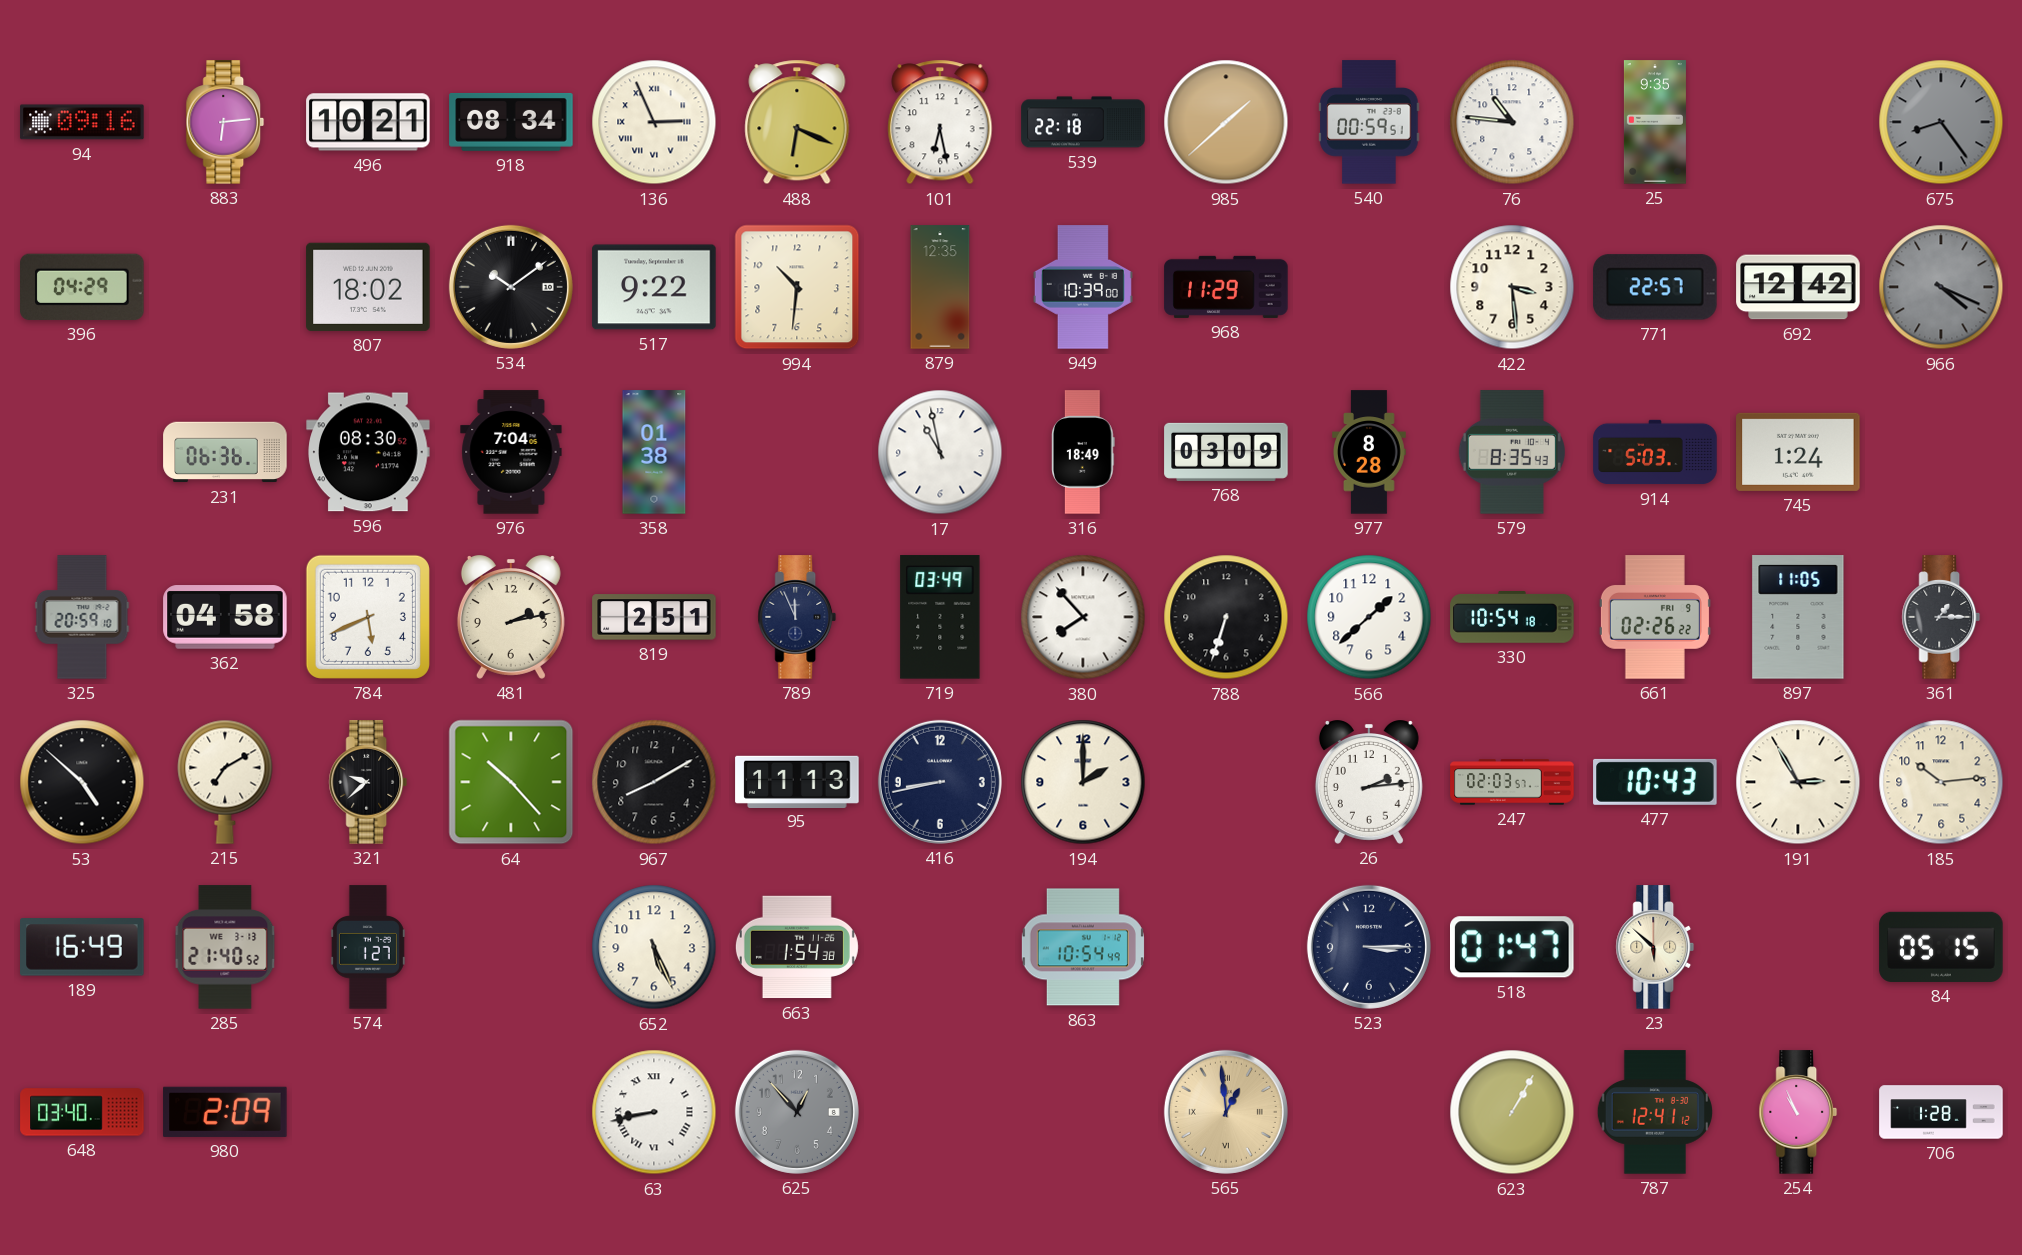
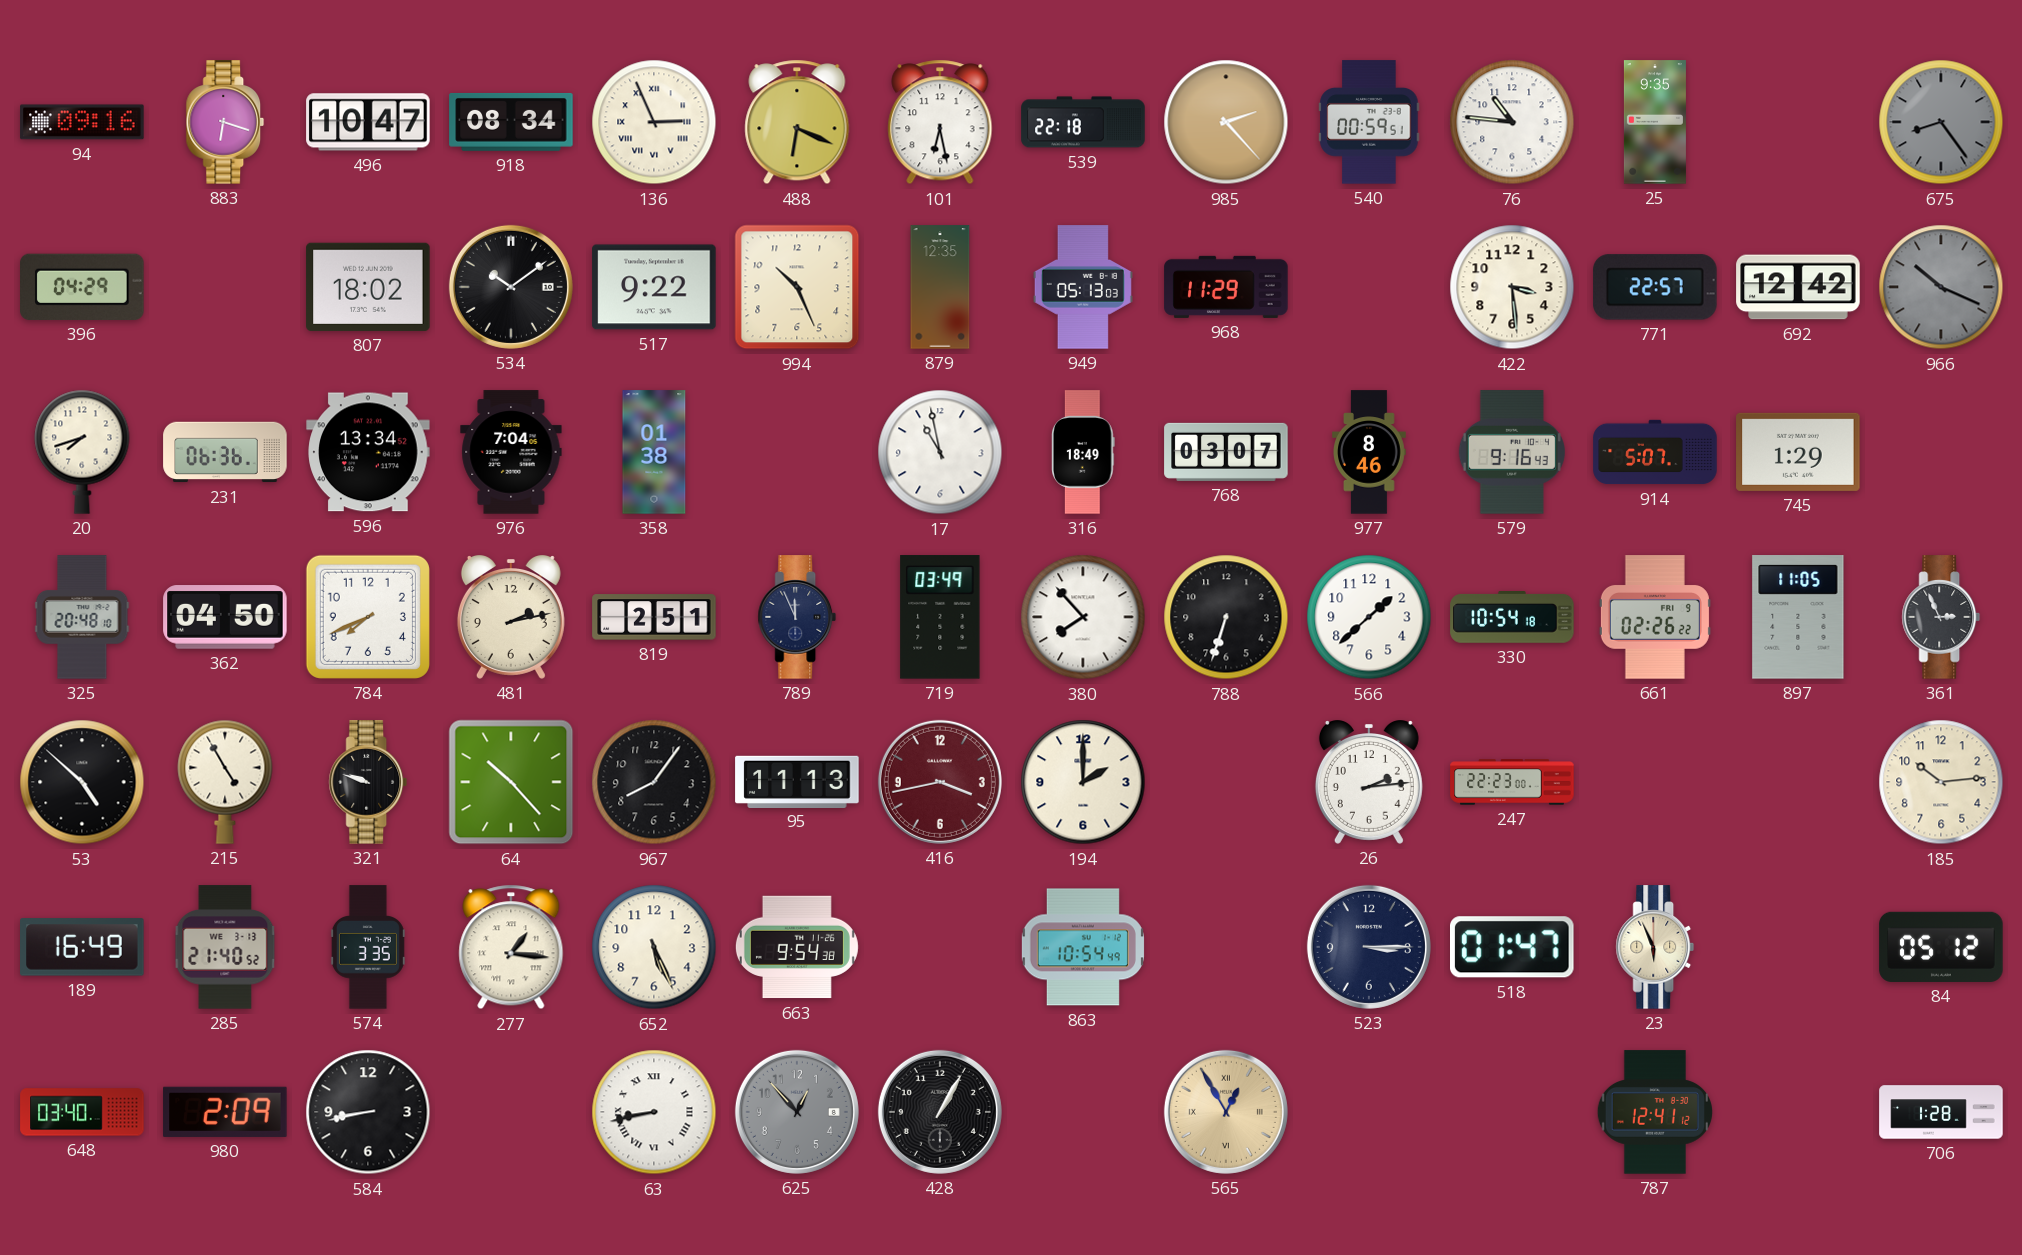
883: 6:14 -> 6:18 (225, 122)
496: 10:21 -> 10:47 (368, 122)
985: 1:38 -> 2:23 (1226, 122)
994: 10:31 -> 10:26 (797, 287)
949: 10:39 -> 05:13 (1083, 287)
966: 4:19 -> 10:19 (1941, 287)
20: none -> 7:42 (82, 452)
596: 08:30 -> 13:34 (368, 452)
768: 03:09 -> 03:07 (1226, 452)
977: 8:28 -> 8:46 (1370, 452)
579: 8:35 -> 9:16 (1512, 452)
914: 5:03 -> 5:07 (1655, 452)
745: 1:24 -> 1:29 (1798, 452)
325: 20:59 -> 20:48 (82, 617)
362: 04:58 -> 04:50 (225, 617)
784: 5:41 -> 7:41 (368, 617)
361: 1:15 -> 2:56 (1941, 617)
215: 7:10 -> 4:55 (225, 782)
321: 9:38 -> 9:48 (368, 782)
967: 8:10 -> 8:06 (654, 782)
416: 8:43 -> 3:43 (940, 782)
416 dial: navy -> burgundy (940, 782)
247: 02:03 -> 22:23 (1512, 782)
477: 10:43 -> none (1655, 782)
191: 2:55 -> none (1798, 782)
574: 1:27 -> 3:35 (368, 947)
277: none -> 1:16 (511, 947)
663: 1:54 -> 9:54 (797, 947)
23: 5:52 -> 5:56 (1655, 947)
84: 05:15 -> 05:12 (1941, 947)
584: none -> 8:43 (368, 1112)
428: none -> 1:05 (940, 1112)
565: 12:59 -> 12:55 (1226, 1112)
623: 1:05 -> none (1512, 1112)
254: 10:56 -> none (1798, 1112)
